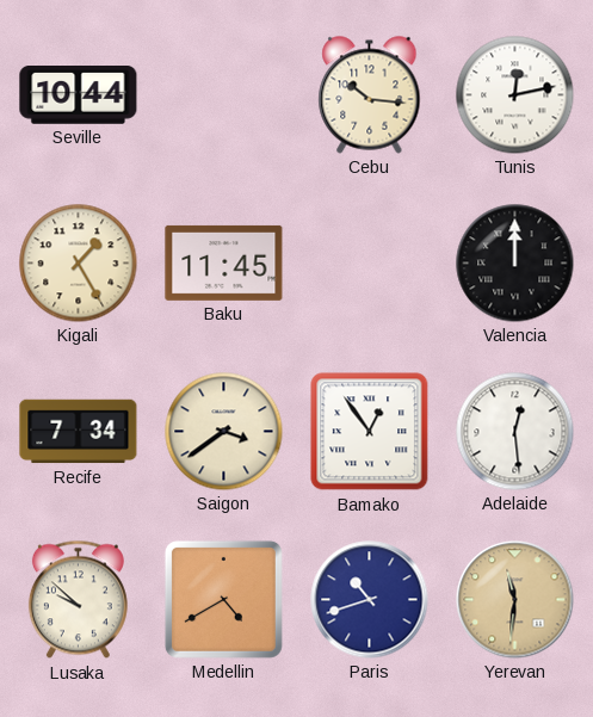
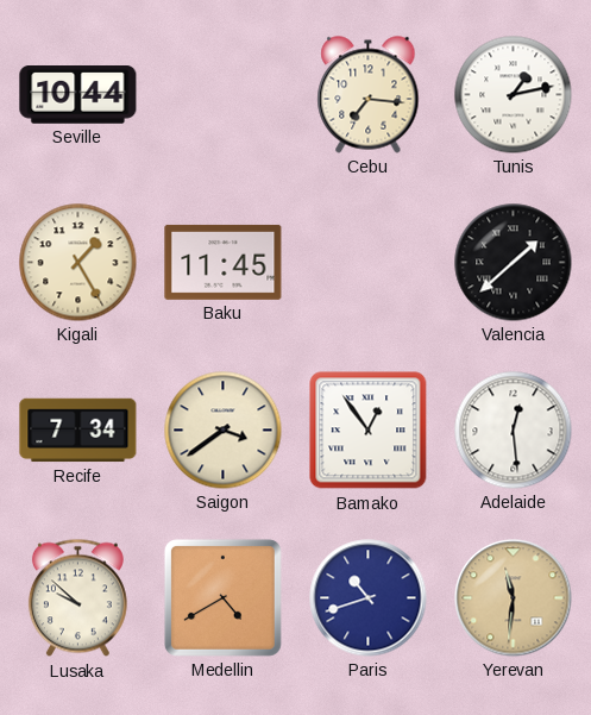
Cebu: 10:16 -> 7:16 (369, 95)
Tunis: 12:13 -> 1:13 (514, 95)
Valencia: 12:00 -> 1:38 (514, 263)
